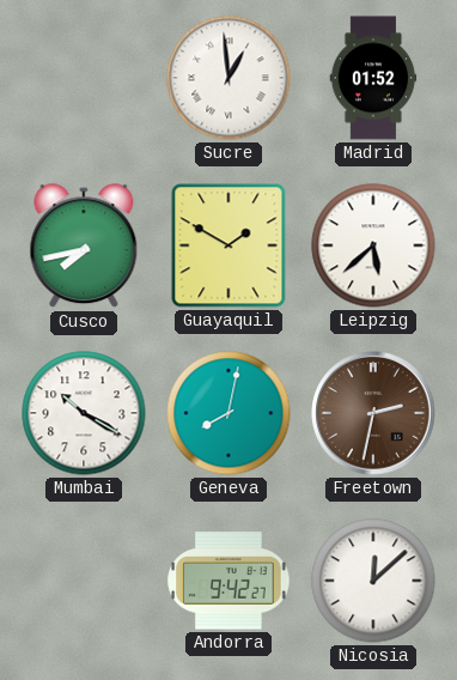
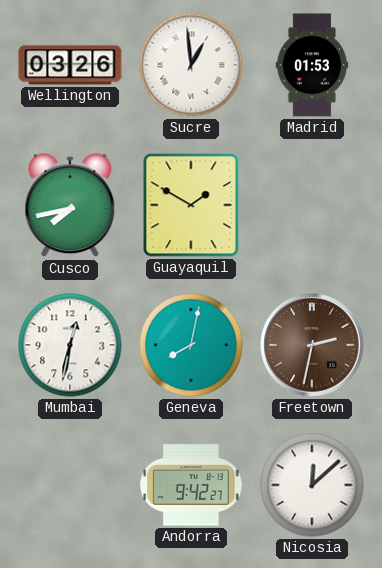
Wellington: none -> 03:26 (70, 65)
Madrid: 01:52 -> 01:53 (312, 65)
Leipzig: 5:38 -> none (373, 245)
Mumbai: 10:20 -> 12:32 (70, 345)
